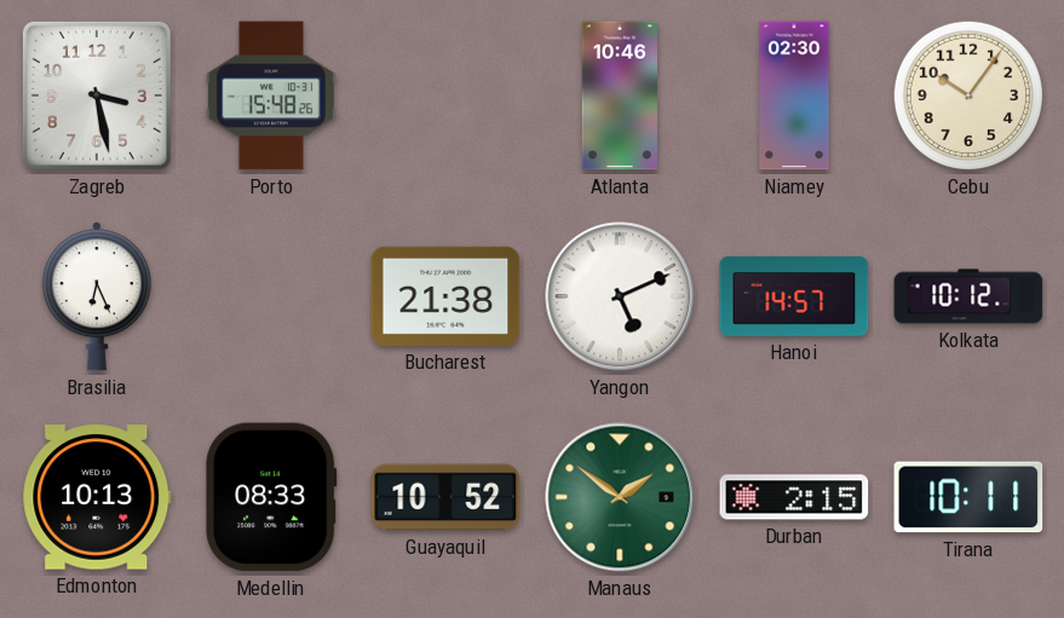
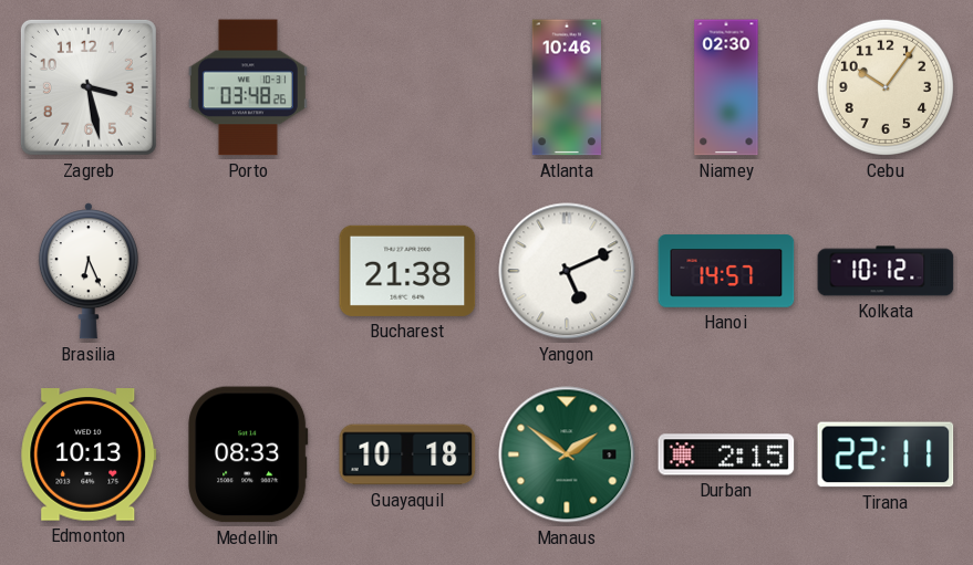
Porto: 15:48 -> 03:48 (248, 87)
Guayaquil: 10:52 -> 10:18 (407, 454)
Tirana: 10:11 -> 22:11 (886, 454)
